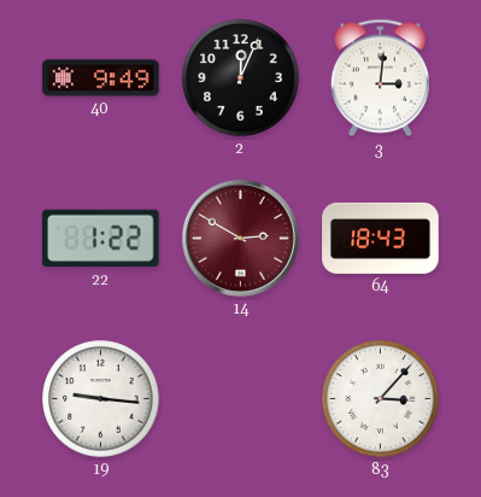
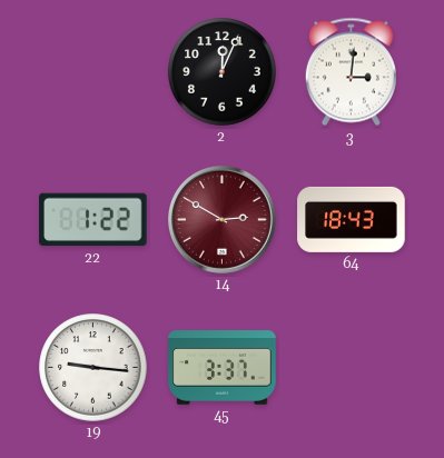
40: 9:49 -> none (101, 78)
45: none -> 3:37 (223, 368)
83: 3:07 -> none (381, 399)
